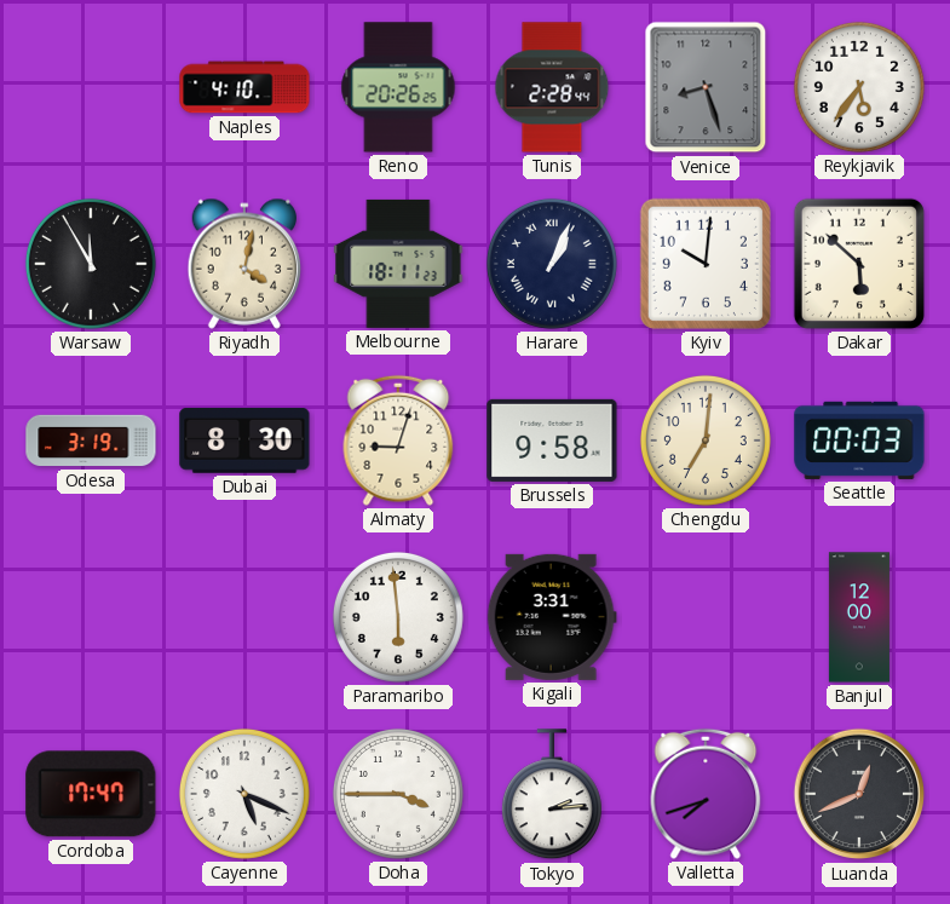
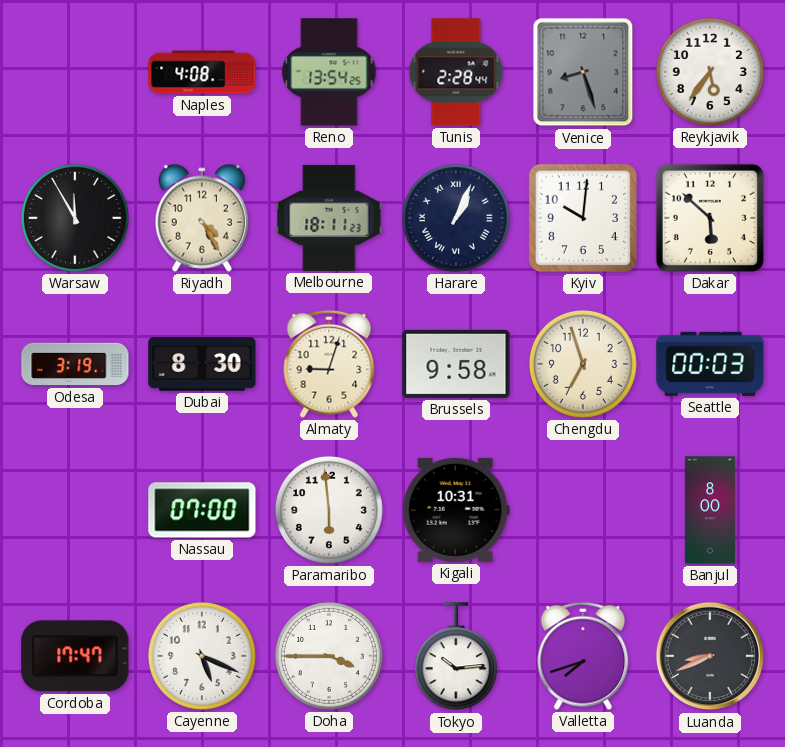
Naples: 4:10 -> 4:08 (202, 72)
Reno: 20:26 -> 13:54 (329, 72)
Riyadh: 4:02 -> 4:25 (201, 218)
Chengdu: 7:01 -> 6:57 (583, 364)
Nassau: none -> 07:00 (202, 510)
Kigali: 3:31 -> 10:31 (456, 510)
Banjul: 12:00 -> 8:00 (710, 510)
Tokyo: 2:14 -> 10:14 (456, 657)
Luanda: 12:41 -> 8:41 (710, 656)
